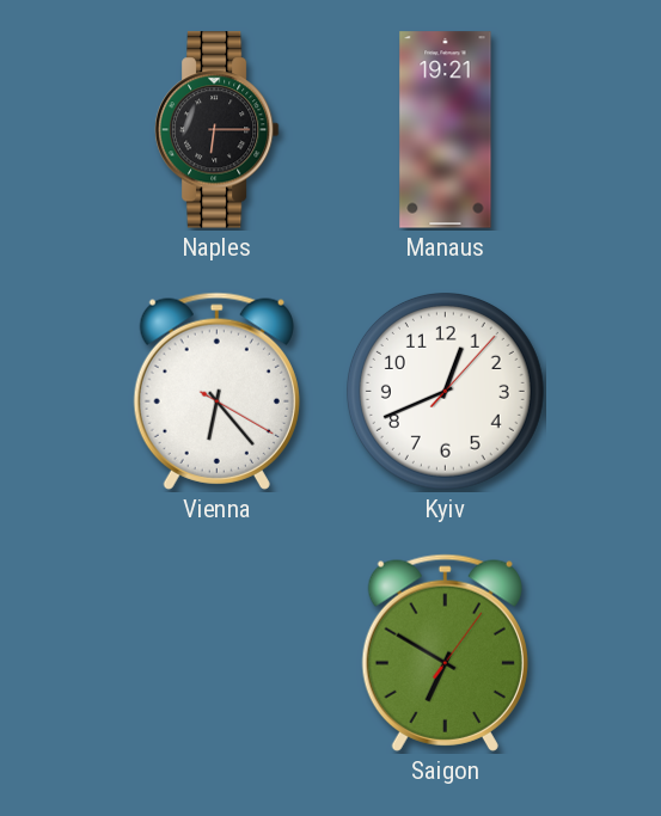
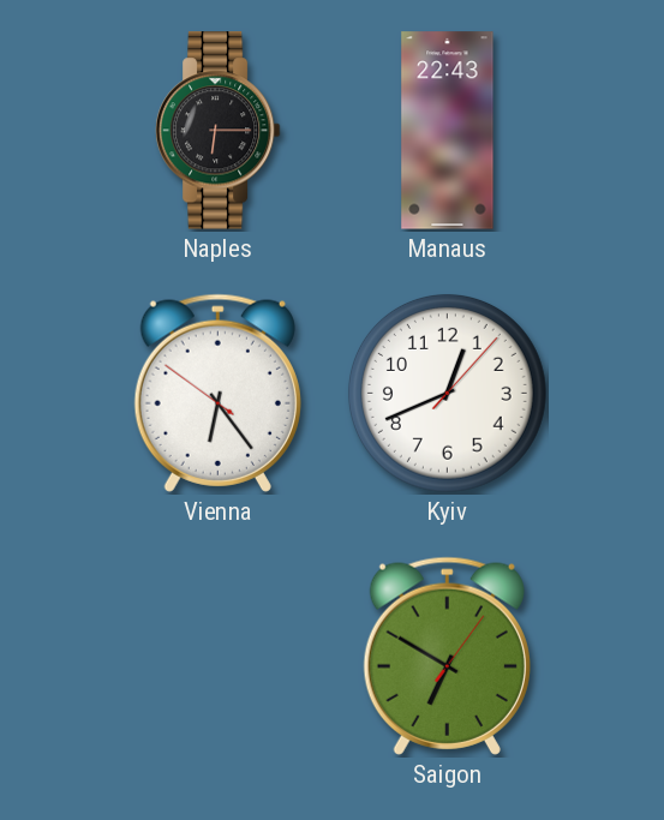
Manaus: 19:21 -> 22:43 (448, 131)
Vienna: 6:23:20 -> 6:23:51 (217, 393)
